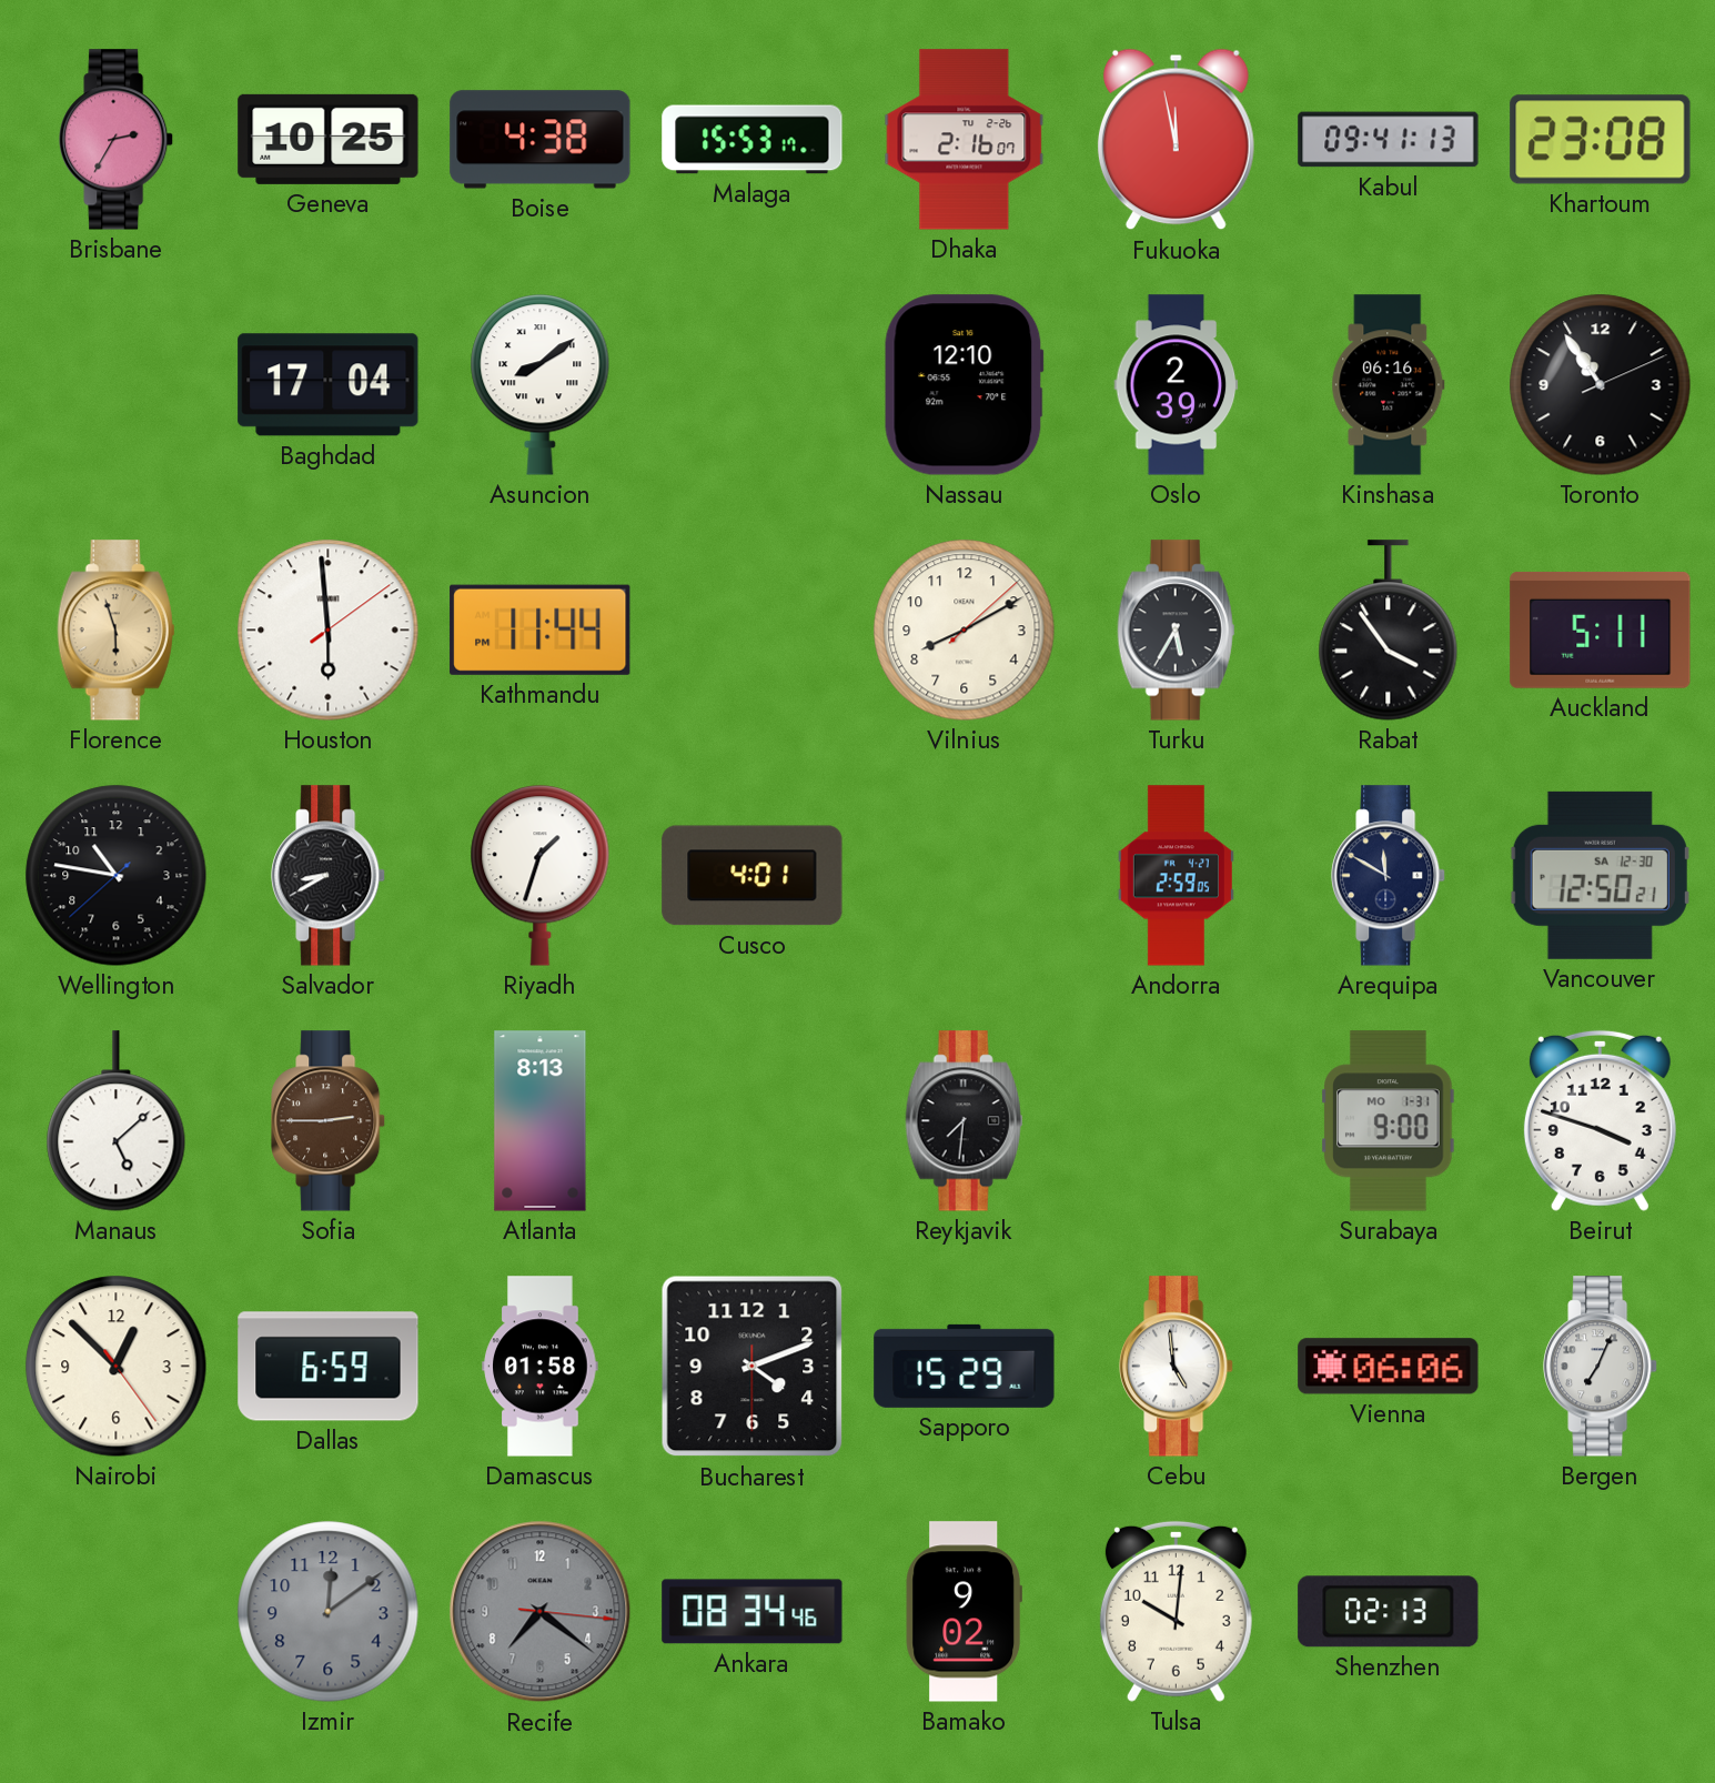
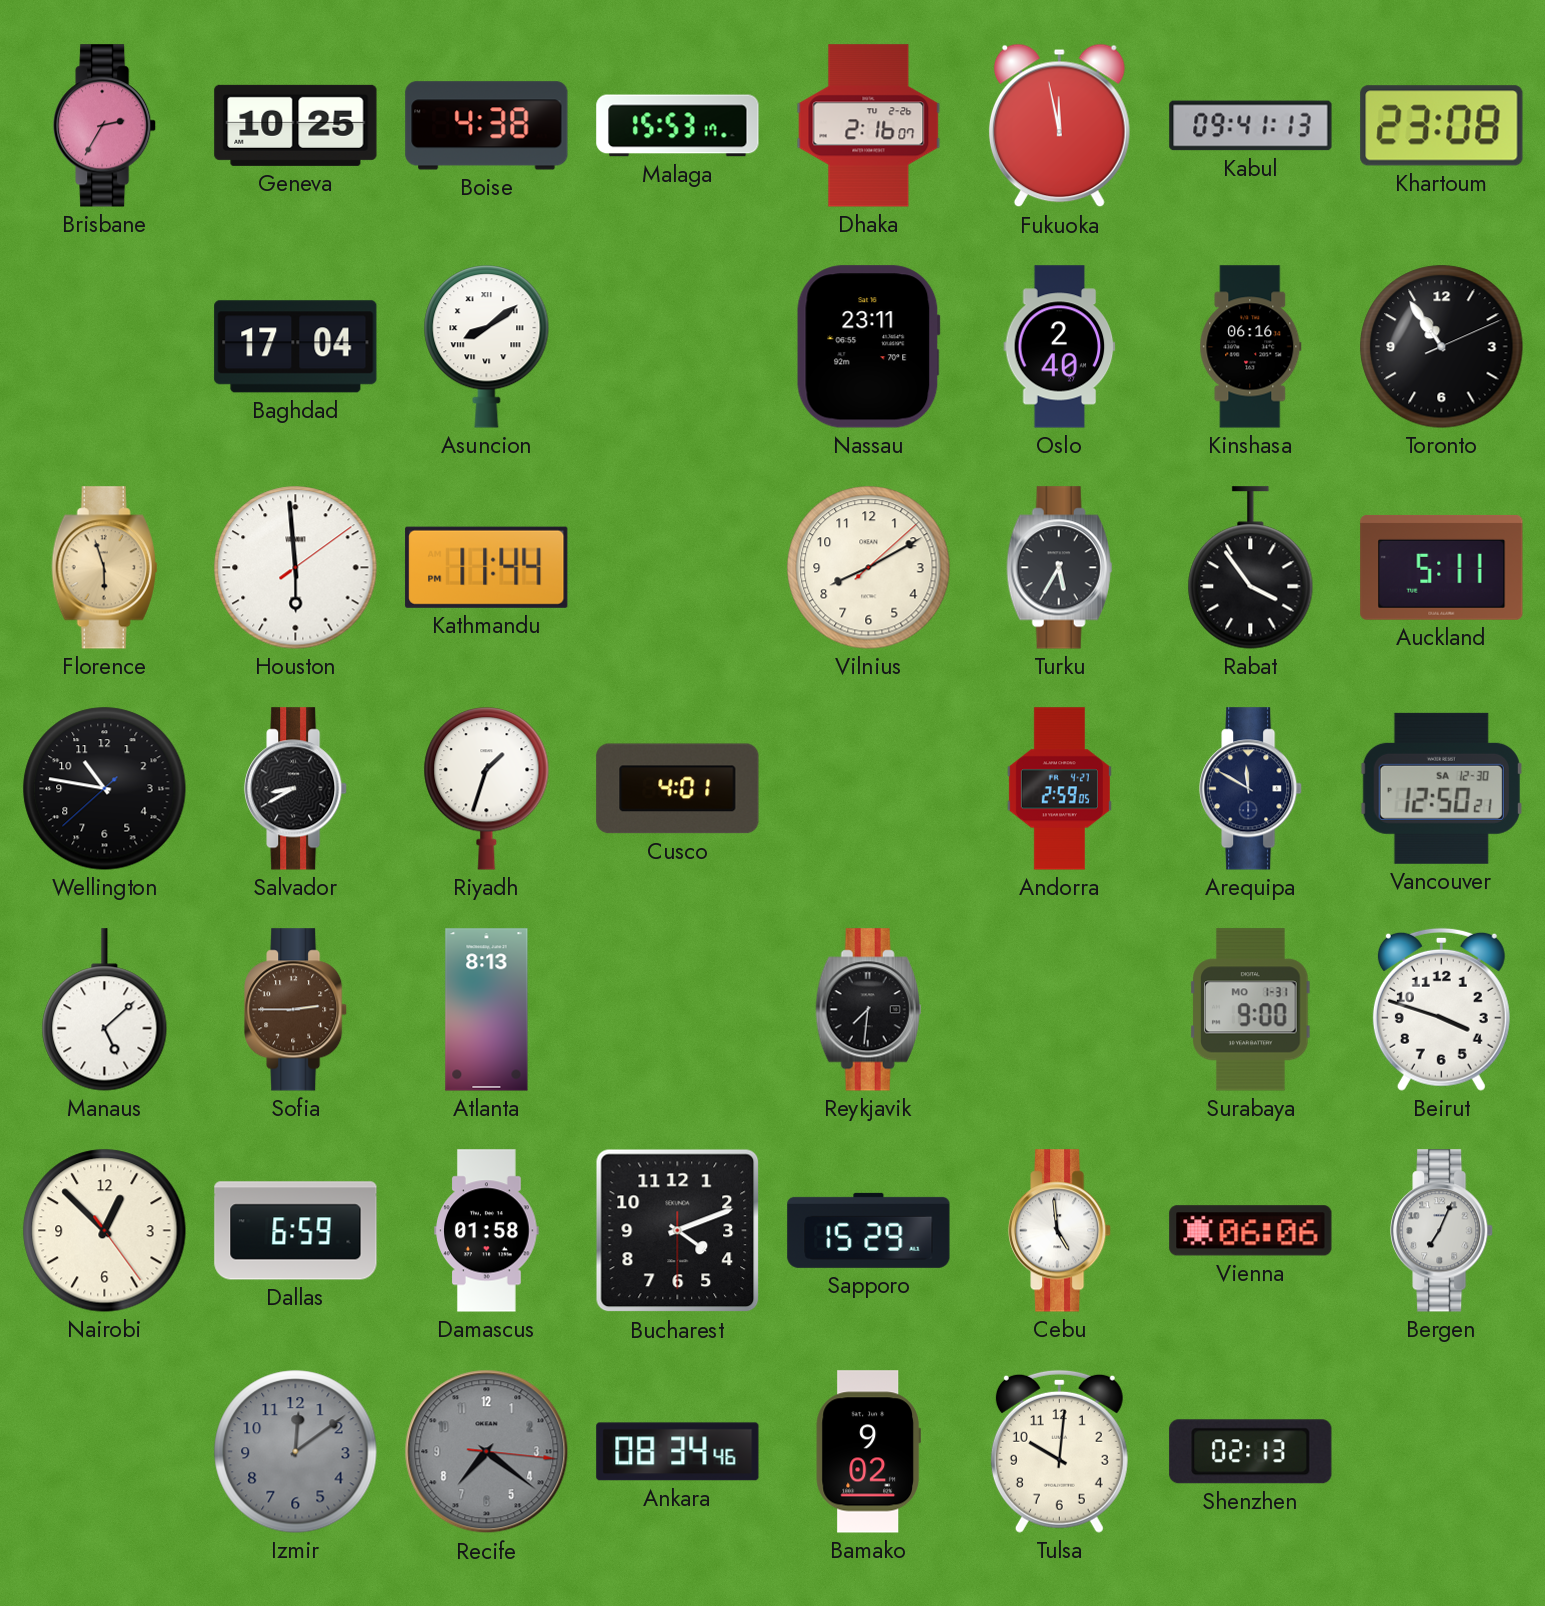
Nassau: 12:10 -> 23:11 (868, 347)
Oslo: 2:39 -> 2:40 (1060, 347)
